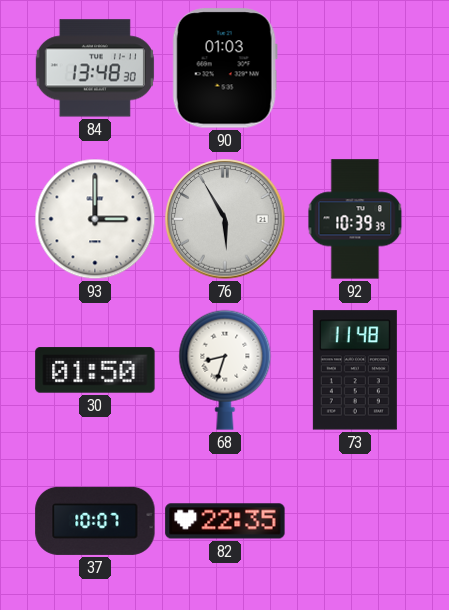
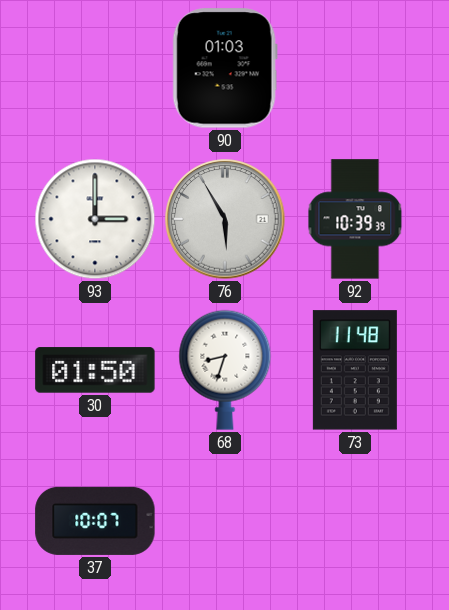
84: 13:48 -> none (95, 68)
82: 22:35 -> none (225, 521)
